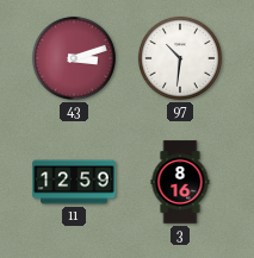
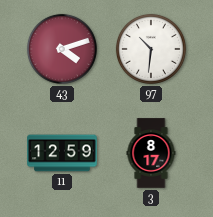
43: 3:12 -> 4:12 (62, 49)
3: 8:16 -> 8:17 (151, 153)
